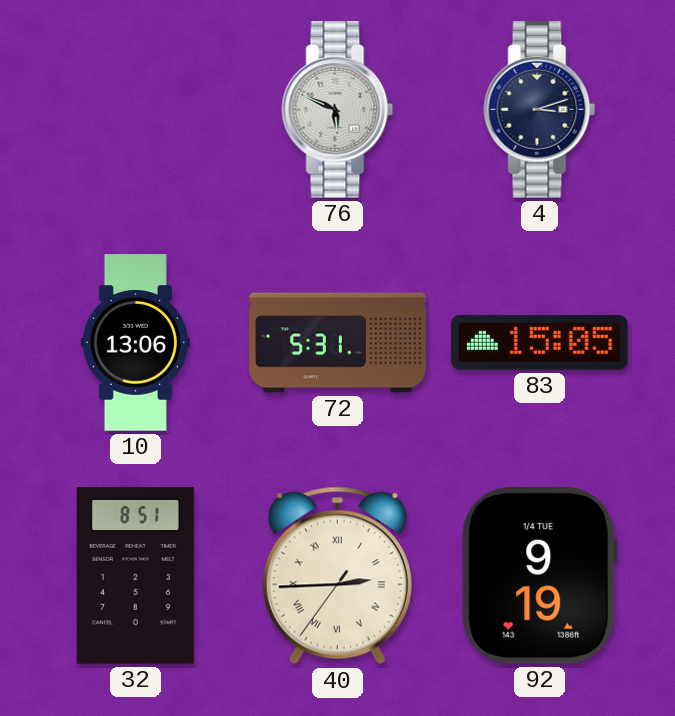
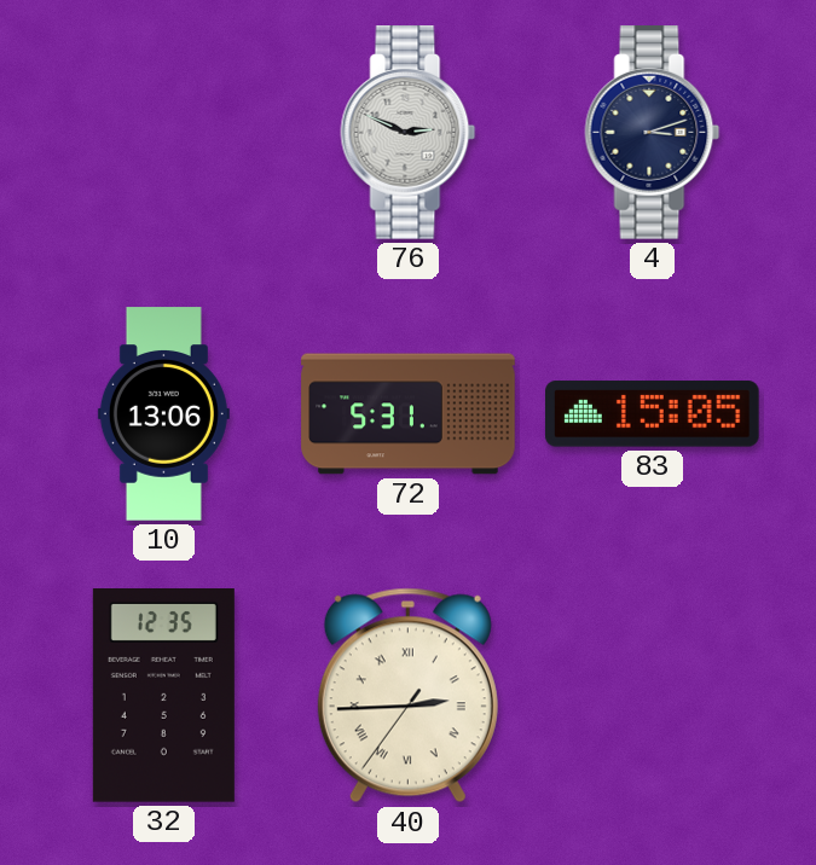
76: 5:49 -> 2:49 (409, 133)
32: 8:51 -> 12:35 (163, 696)
92: 9:19 -> none (540, 575)
